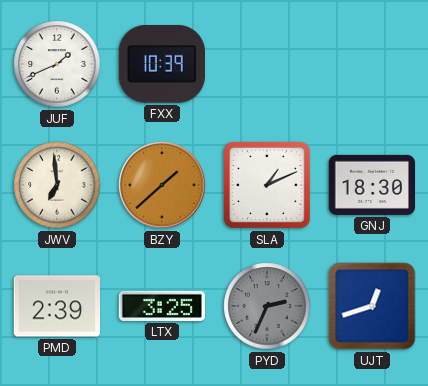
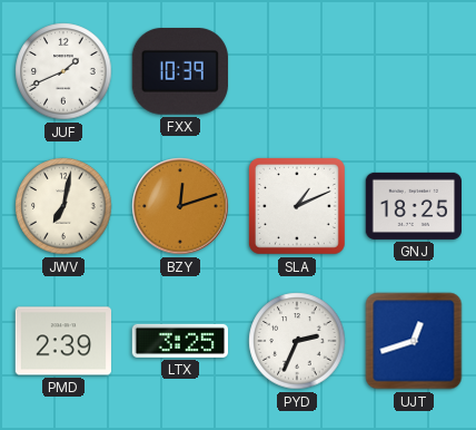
JWV: 6:59 -> 7:02 (63, 206)
BZY: 1:38 -> 12:12 (180, 206)
GNJ: 18:30 -> 18:25 (413, 206)
PYD dial: grey -> white (297, 341)
